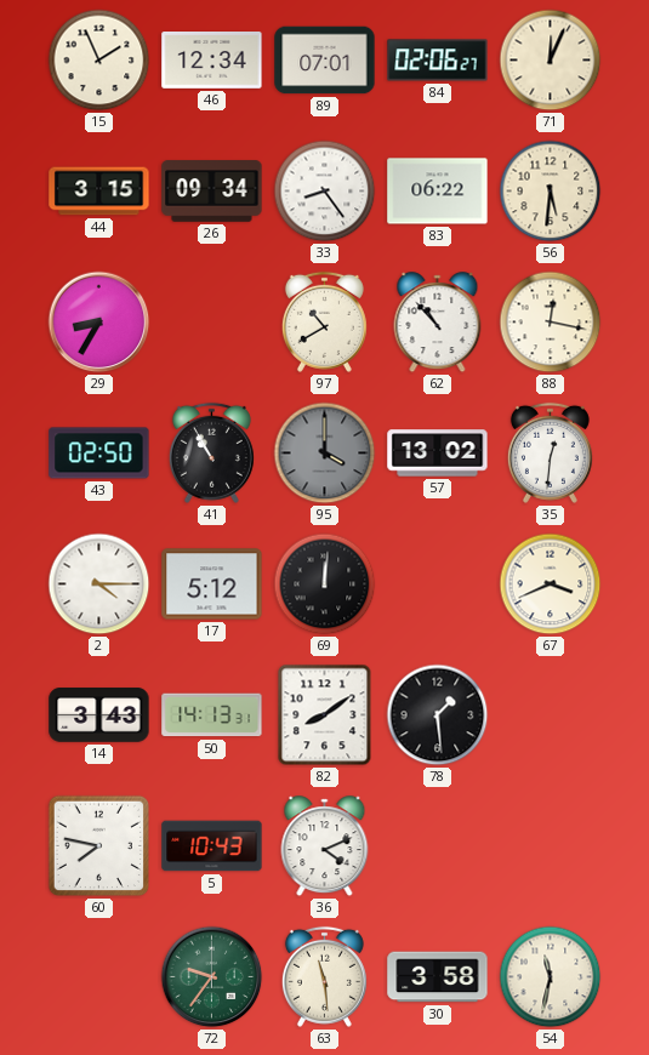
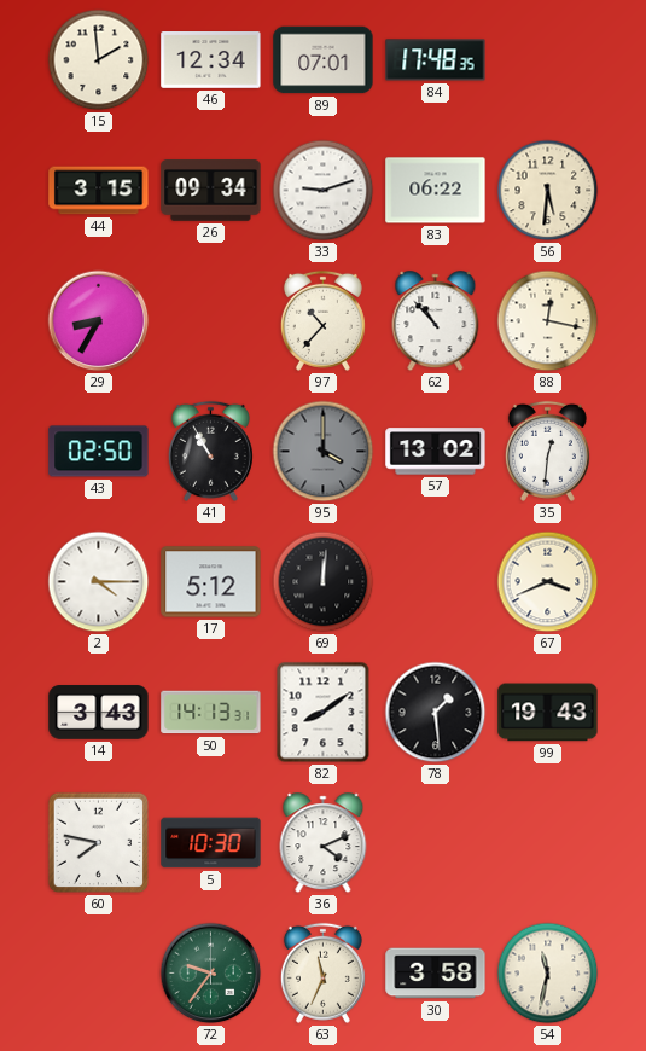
15: 1:56 -> 1:59 (99, 60)
84: 02:06 -> 17:48 (436, 60)
71: 12:04 -> none (551, 61)
33: 8:24 -> 9:12 (324, 191)
97: 10:40 -> 10:37 (322, 320)
99: none -> 19:43 (548, 713)
5: 10:43 -> 10:30 (211, 843)
63: 11:29 -> 11:34 (322, 972)
